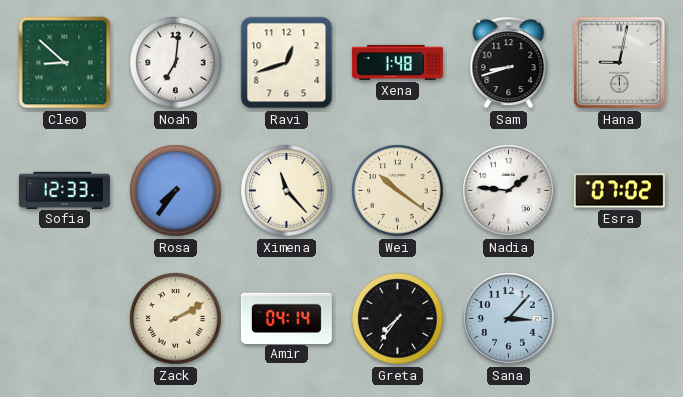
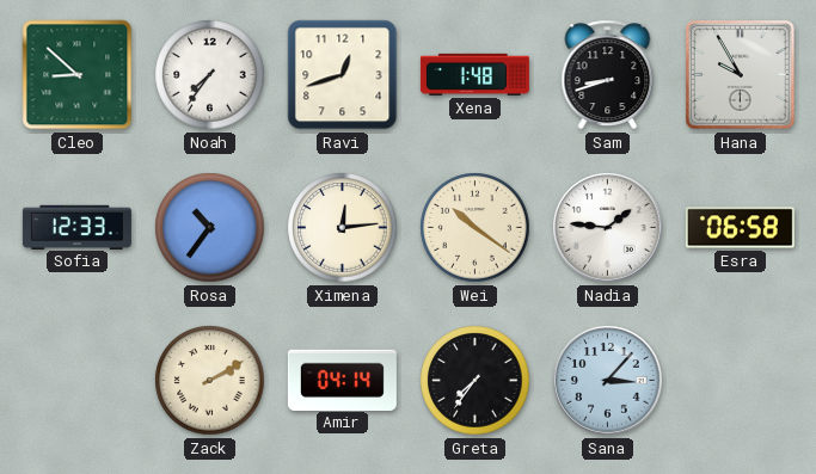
Noah: 7:01 -> 7:36 (210, 75)
Hana: 9:02 -> 9:55 (741, 75)
Rosa: 7:36 -> 10:36 (210, 228)
Ximena: 11:23 -> 12:14 (343, 228)
Esra: 07:02 -> 06:58 (740, 228)
